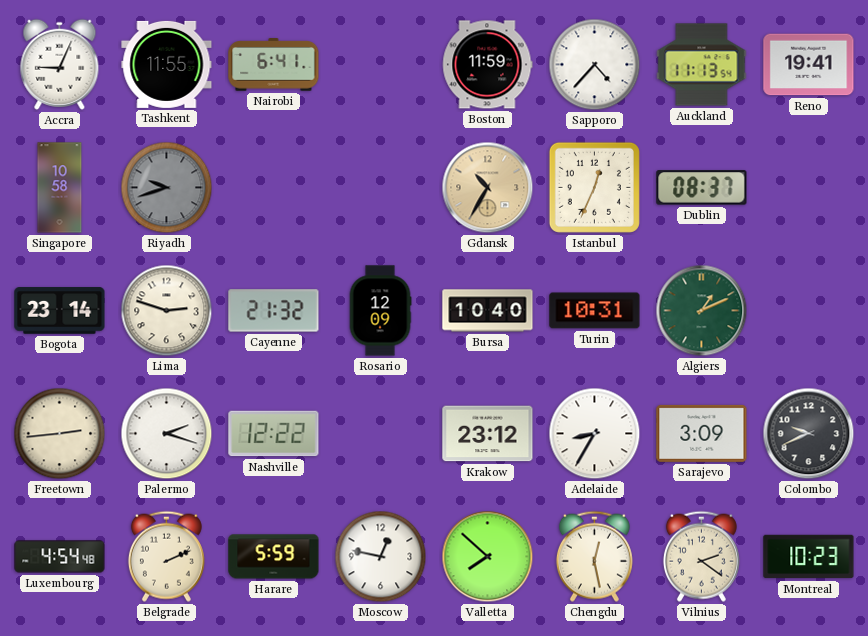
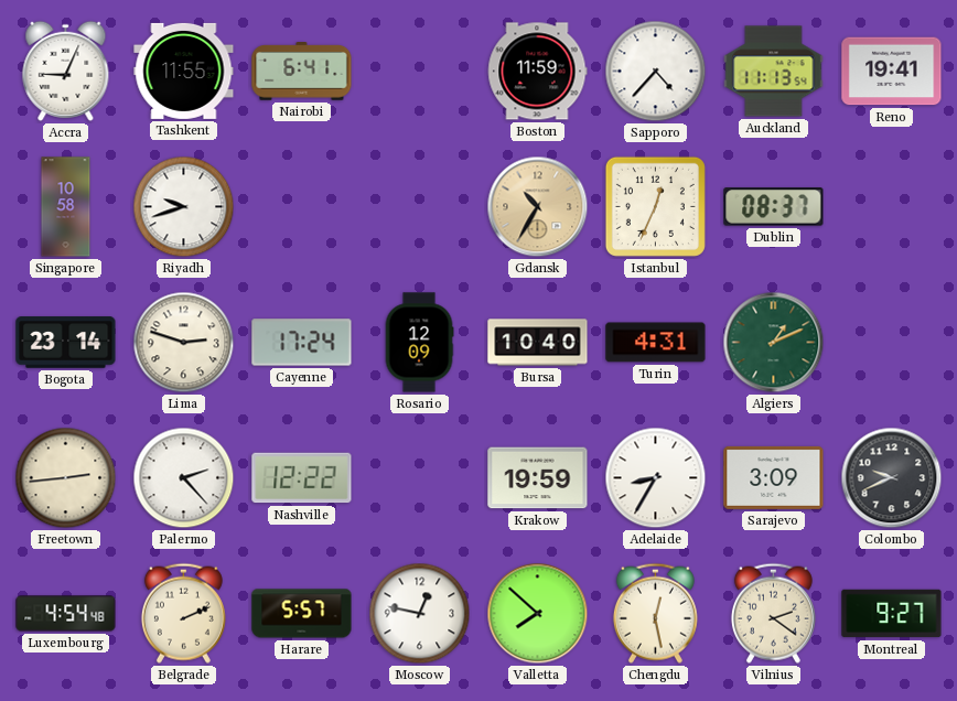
Riyadh dial: grey -> white (184, 207)
Cayenne: 21:32 -> 17:24 (302, 343)
Turin: 10:31 -> 4:31 (656, 343)
Palermo: 2:18 -> 2:23 (184, 478)
Krakow: 23:12 -> 19:59 (538, 478)
Harare: 5:59 -> 5:57 (302, 614)
Montreal: 10:23 -> 9:27 (892, 614)
